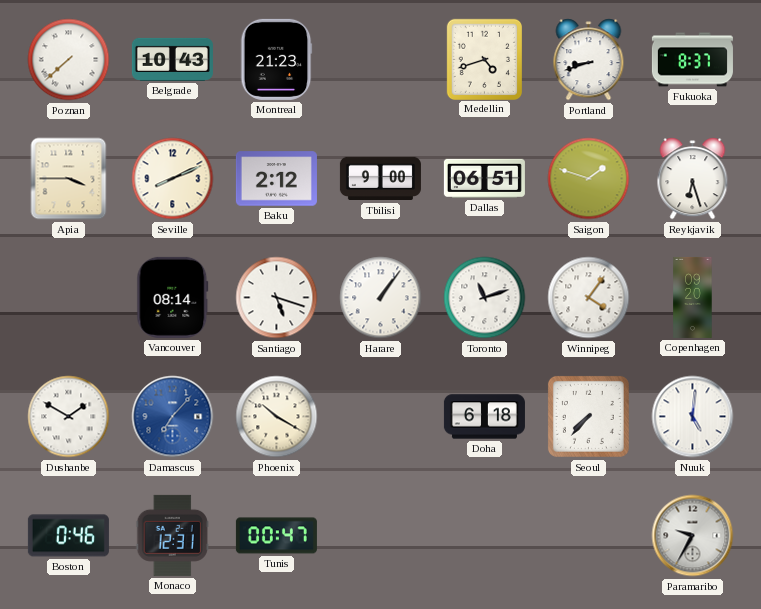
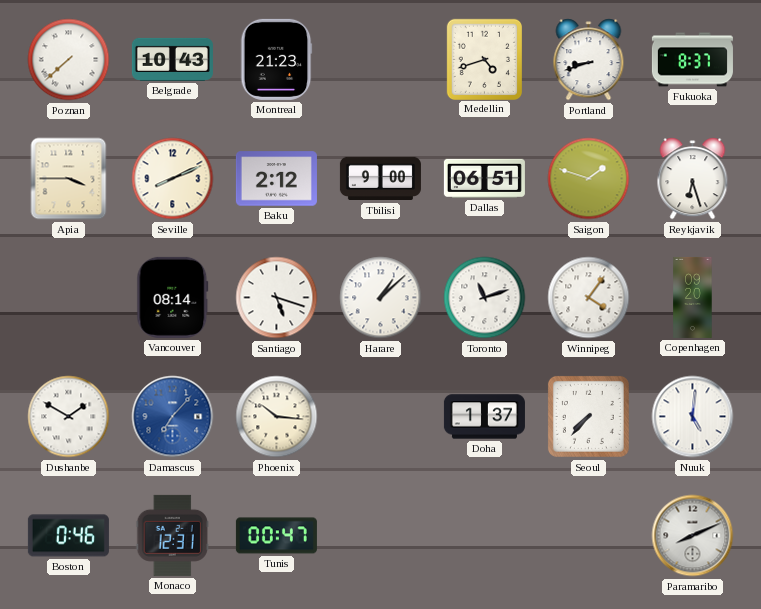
Harare: 1:06 -> 1:08 (381, 298)
Phoenix: 10:20 -> 10:16 (277, 417)
Doha: 6:18 -> 1:37 (484, 417)
Paramaribo: 9:35 -> 8:11 (693, 536)
